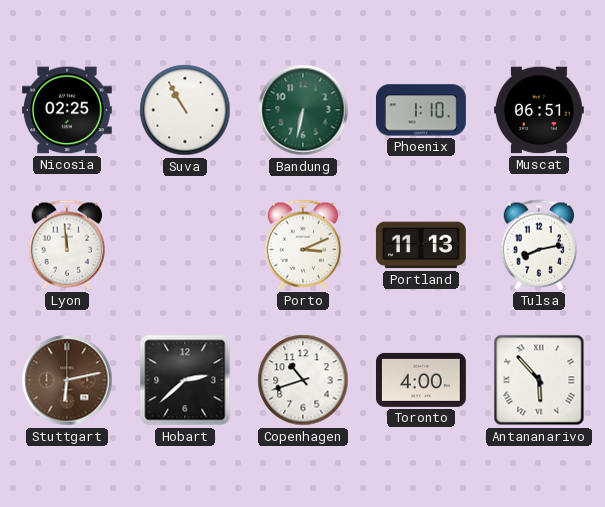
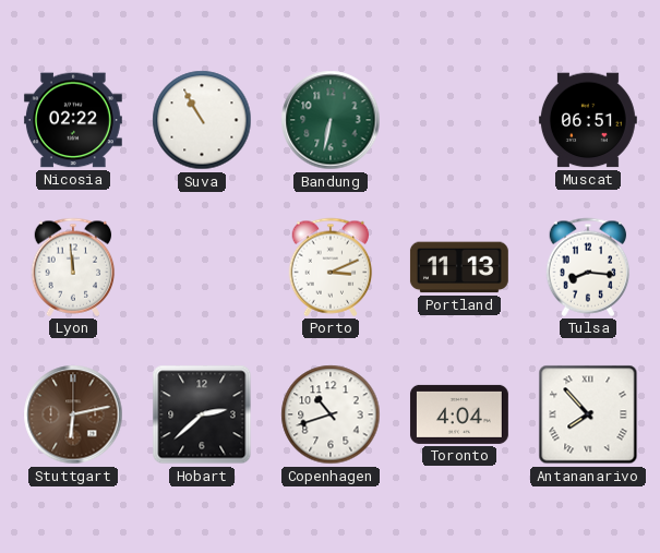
Nicosia: 02:25 -> 02:22 (73, 120)
Phoenix: 1:10 -> none (421, 110)
Tulsa: 8:13 -> 8:16 (588, 267)
Toronto: 4:00 -> 4:04 (459, 414)
Antananarivo: 5:53 -> 7:53 (588, 414)
